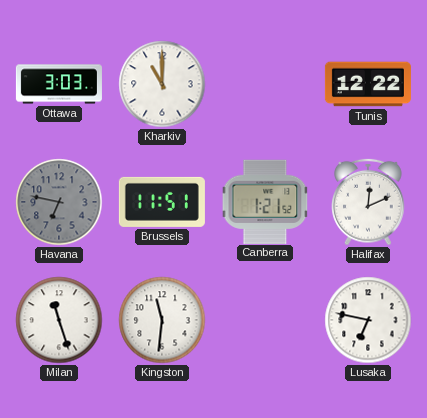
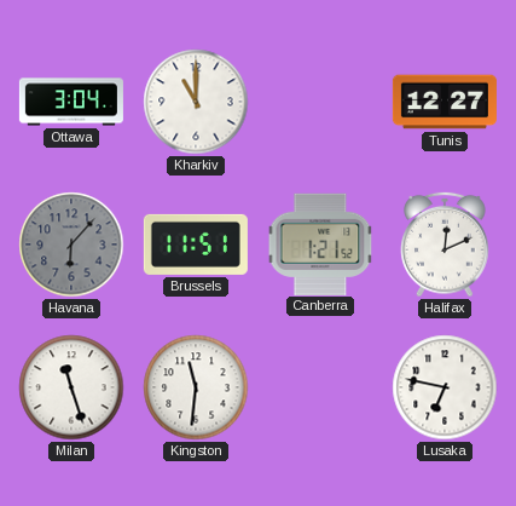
Ottawa: 3:03 -> 3:04 (71, 102)
Tunis: 12:22 -> 12:27 (445, 102)
Havana: 6:47 -> 6:07 (71, 245)
